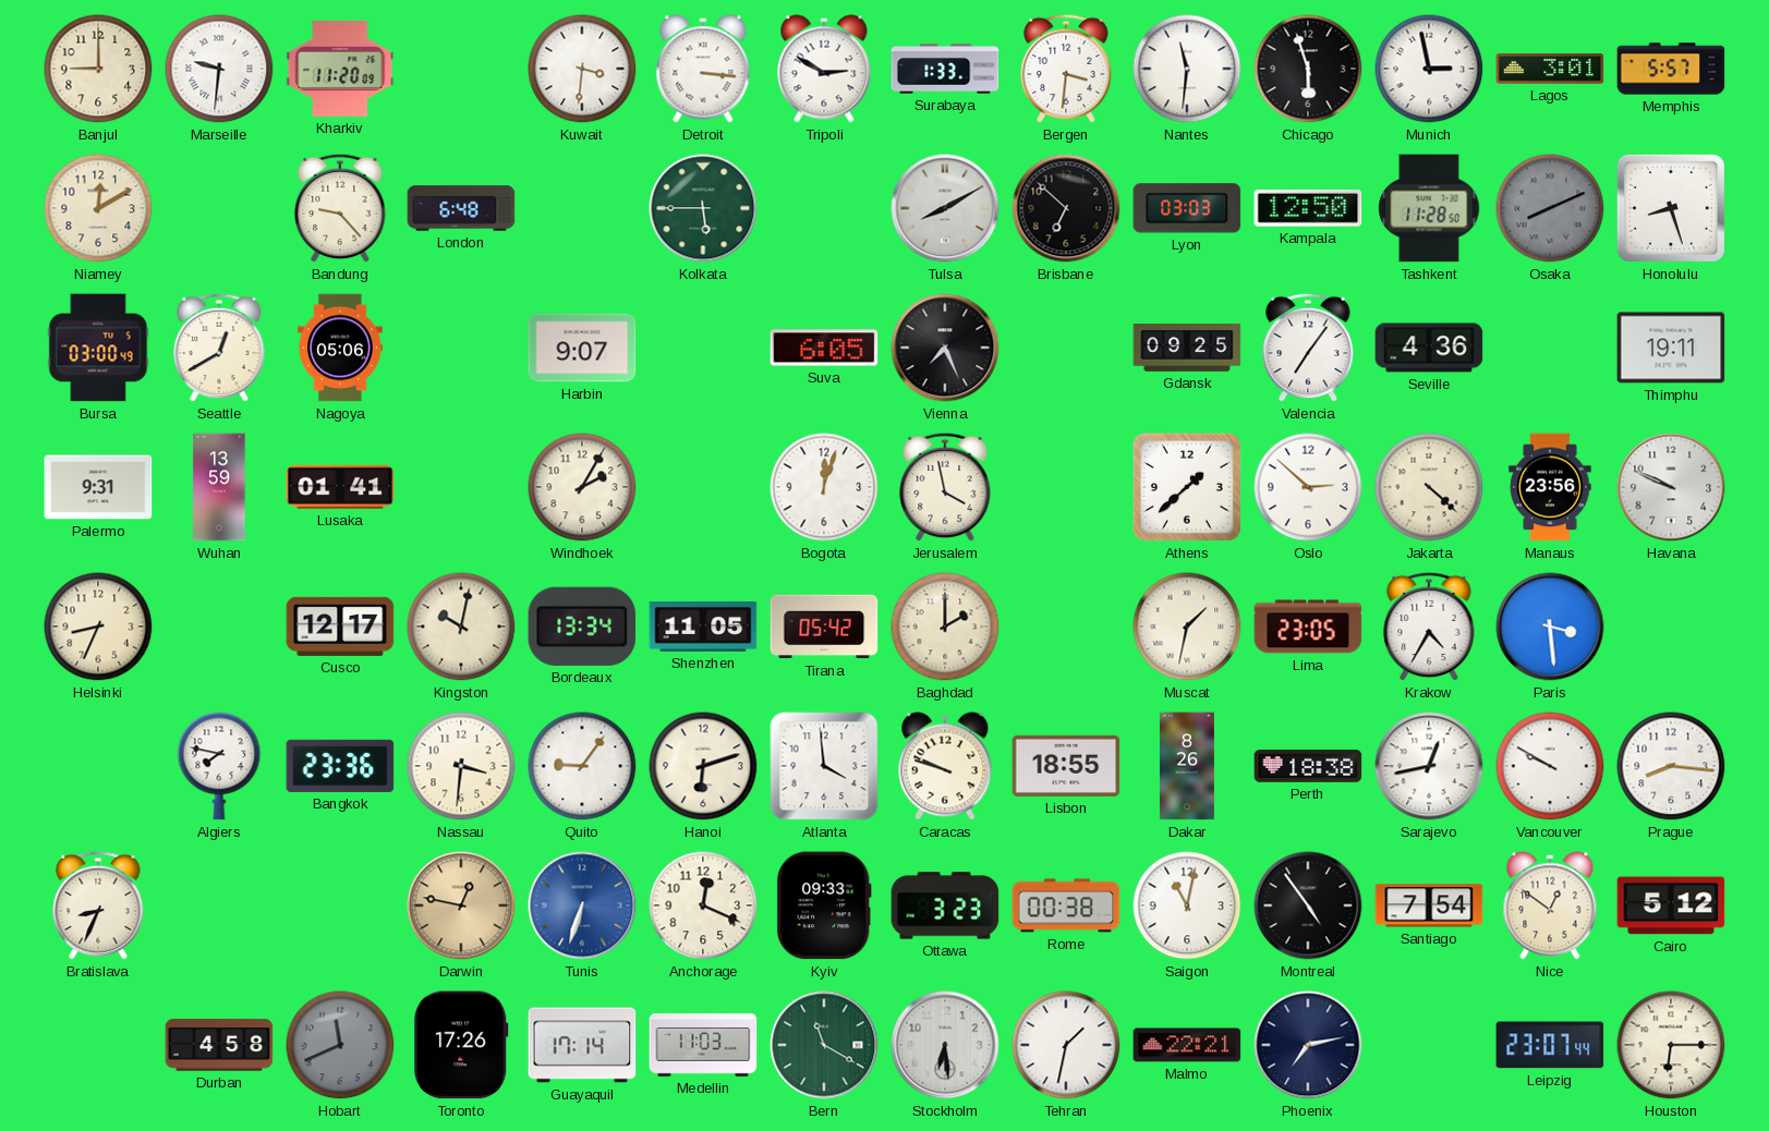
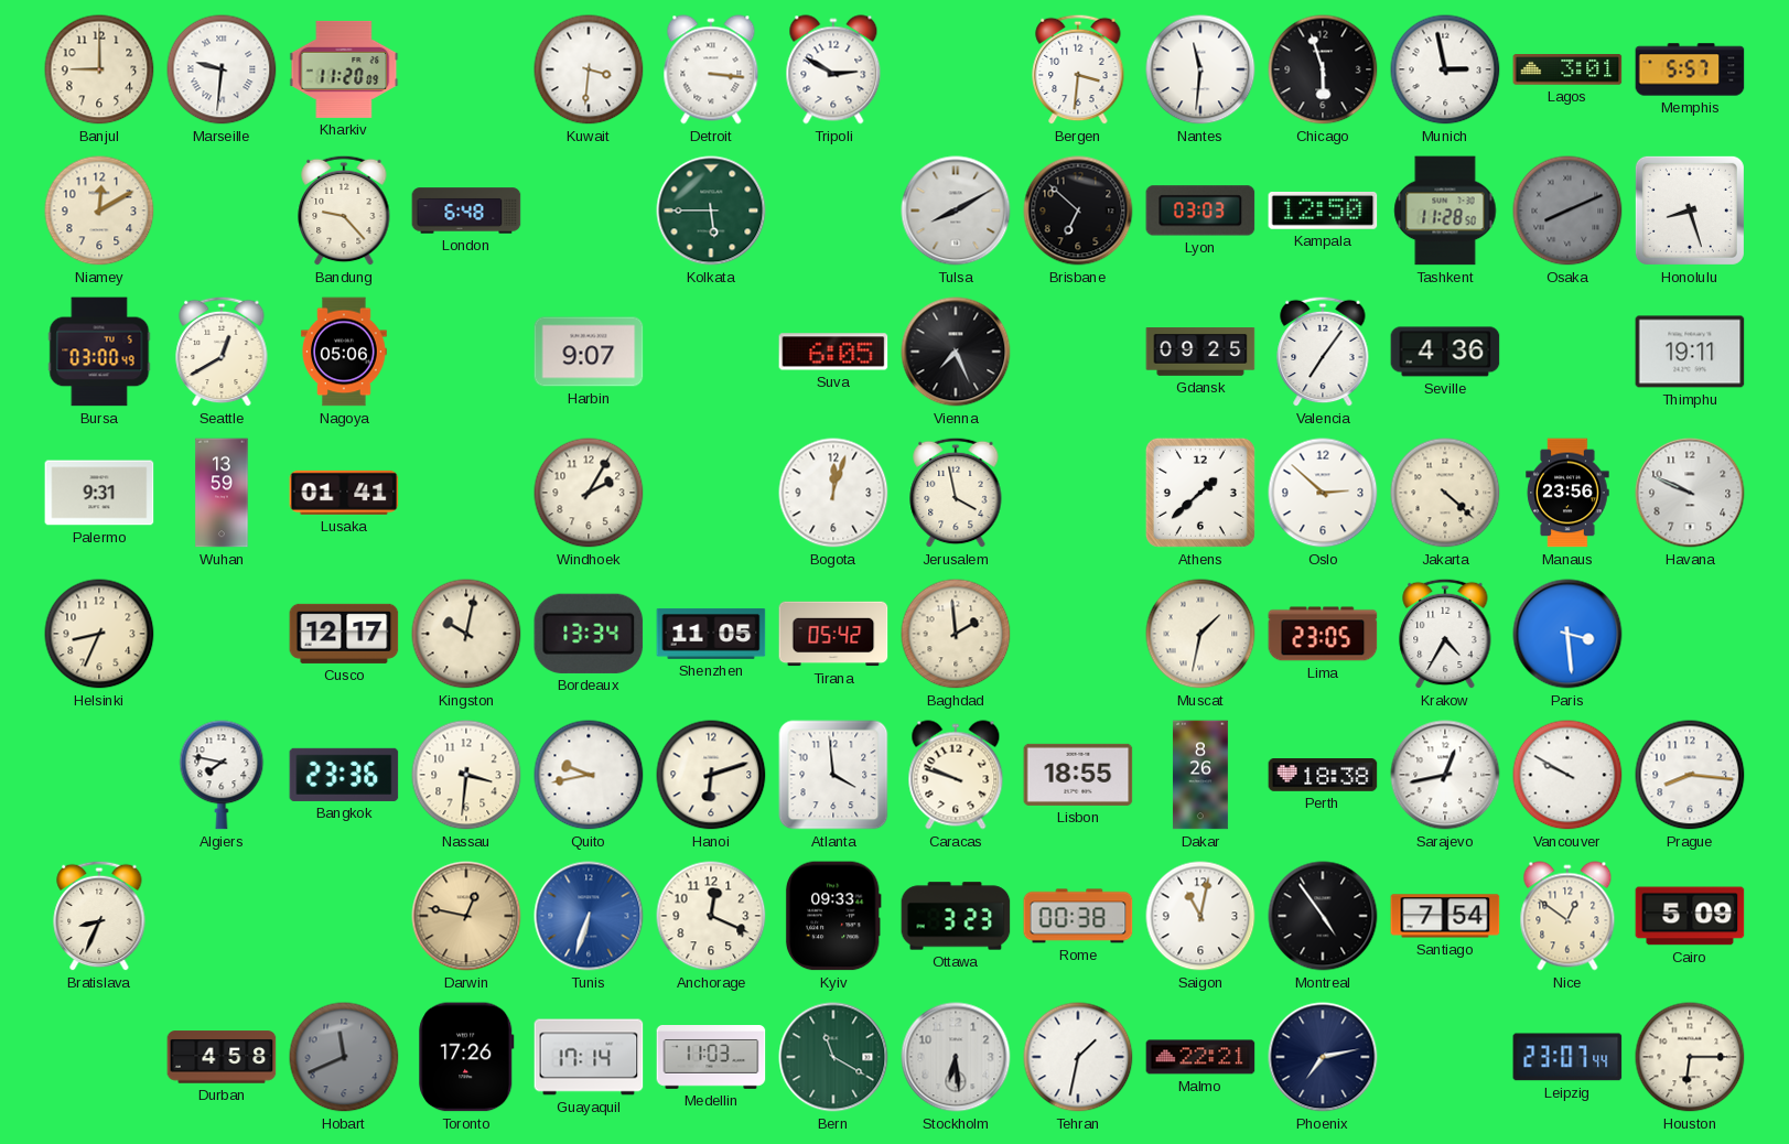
Surabaya: 1:33 -> none (945, 69)
Baghdad: 2:00 -> 1:59 (956, 634)
Quito: 9:06 -> 9:43 (589, 775)
Cairo: 5:12 -> 5:09 (1690, 916)
